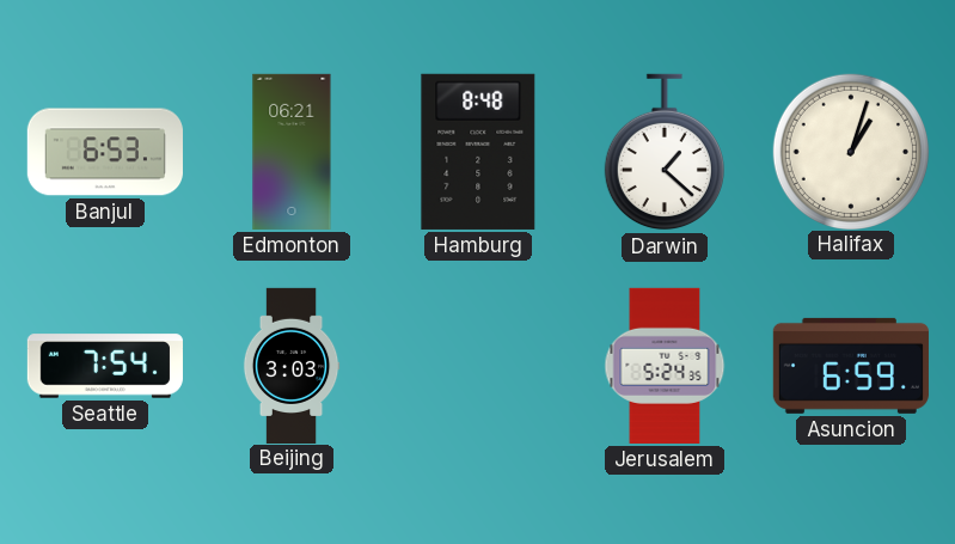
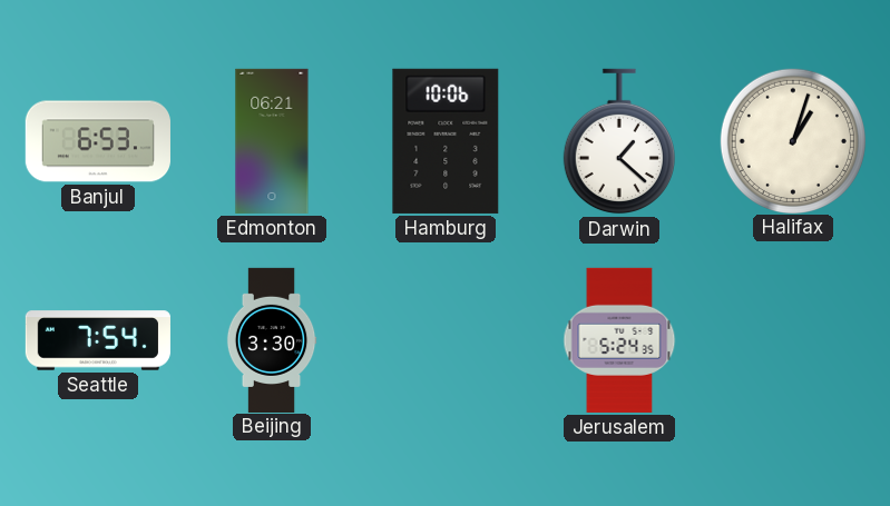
Hamburg: 8:48 -> 10:06 (446, 141)
Beijing: 3:03 -> 3:30 (272, 339)
Asuncion: 6:59 -> none (851, 366)
